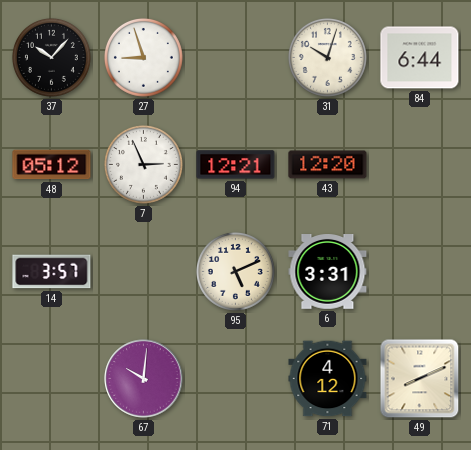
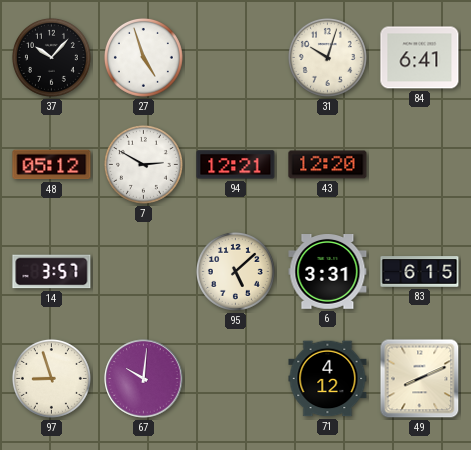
27: 8:57 -> 4:57 (143, 57)
84: 6:44 -> 6:41 (420, 58)
7: 2:56 -> 2:50 (143, 164)
95: 5:11 -> 5:08 (235, 271)
83: none -> 6:15 (420, 272)
97: none -> 8:57 (51, 378)
